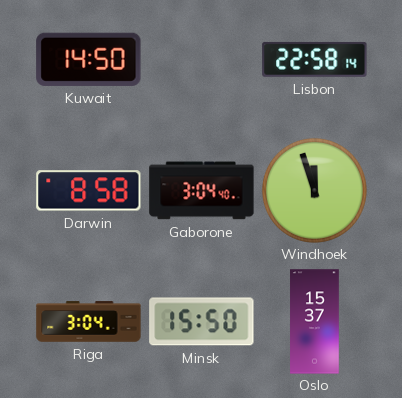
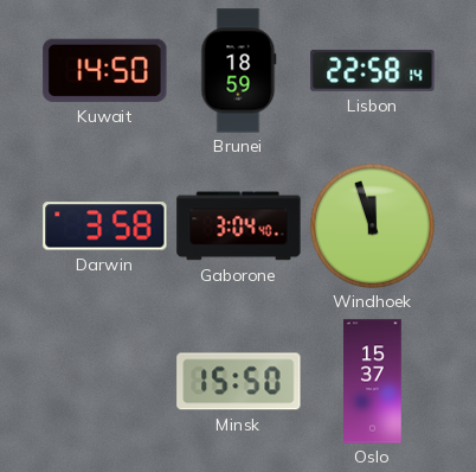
Brunei: none -> 18:59 (239, 71)
Darwin: 8:58 -> 3:58 (105, 227)
Riga: 3:04 -> none (89, 322)
